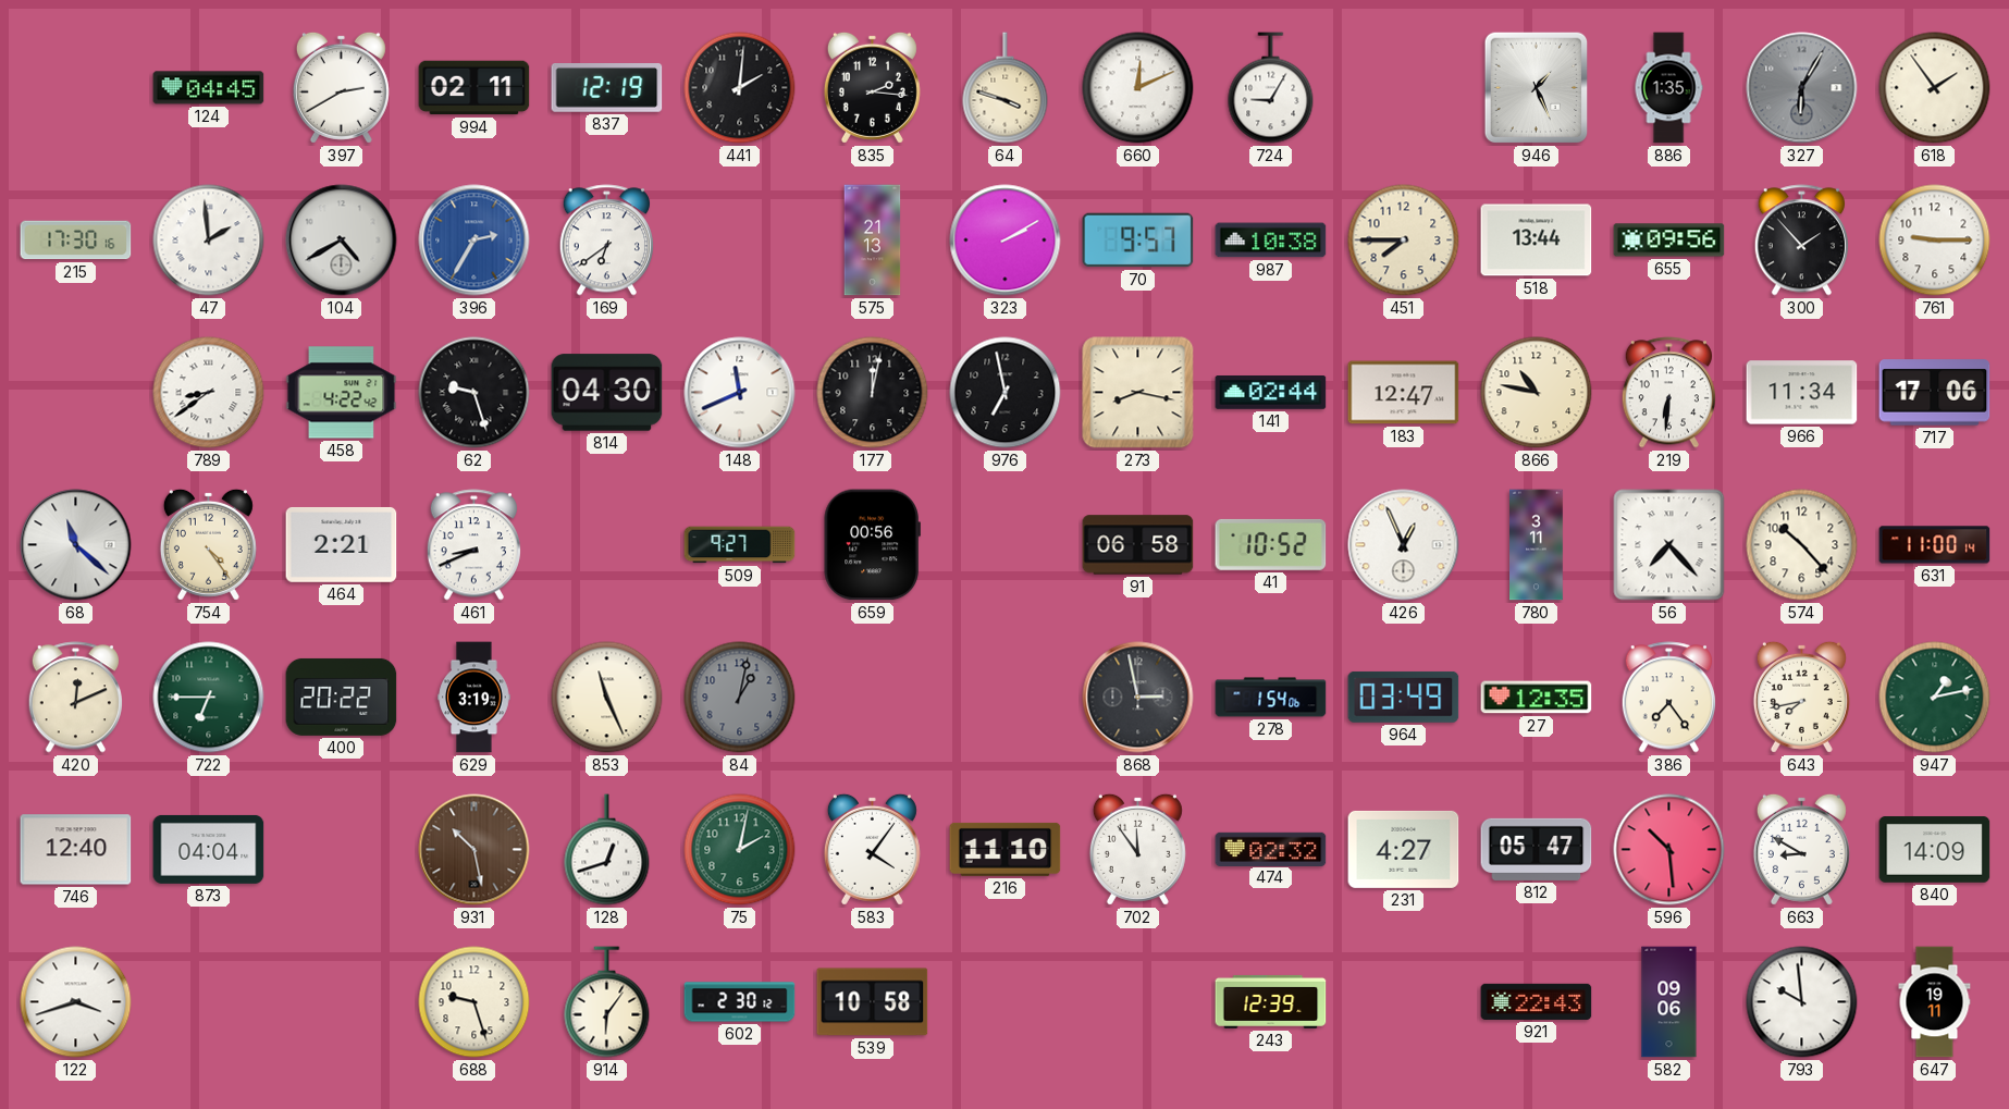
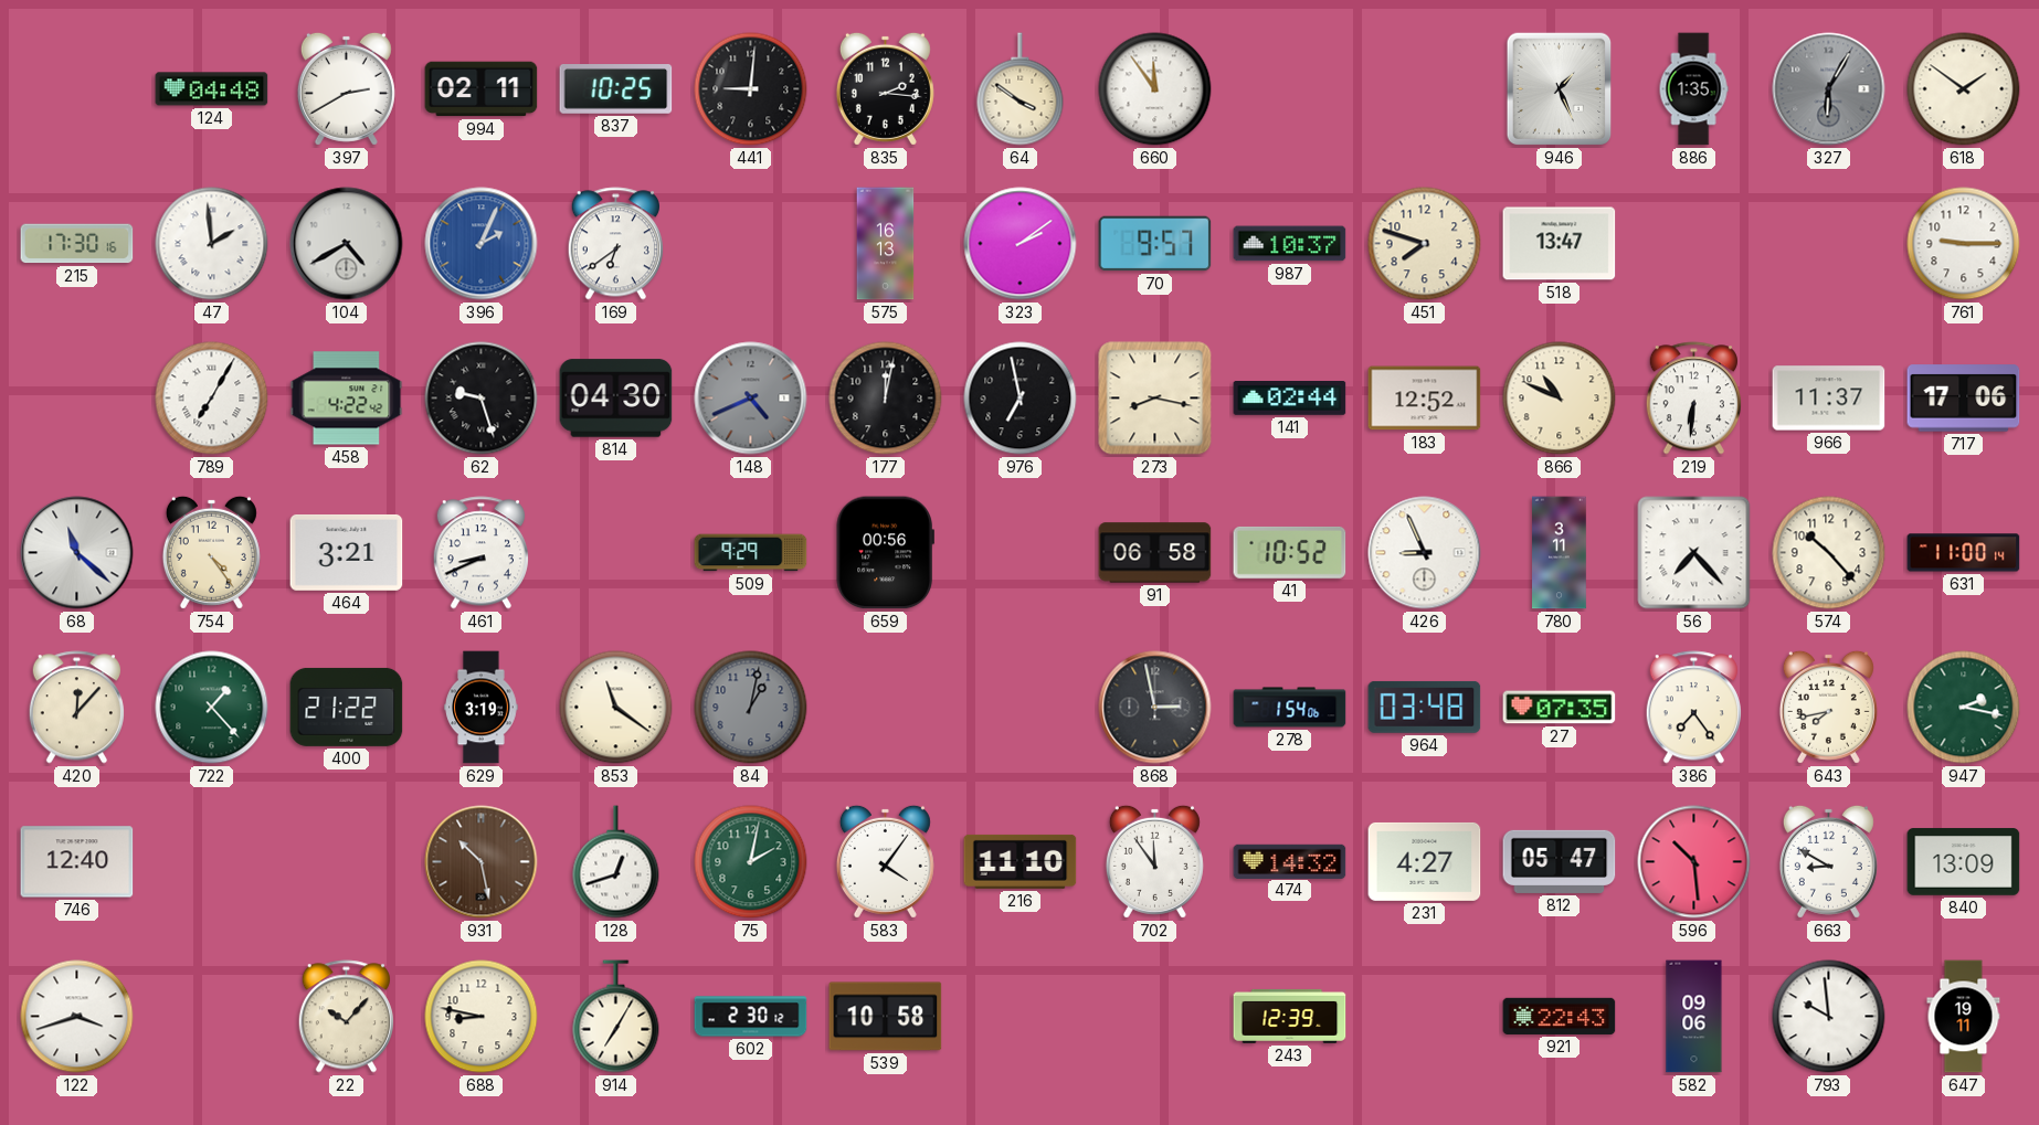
124: 04:45 -> 04:48 (212, 89)
837: 12:19 -> 10:25 (616, 89)
441: 2:01 -> 9:01 (751, 89)
64: 3:48 -> 3:51 (1021, 89)
660: 12:11 -> 11:54 (1155, 89)
724: 9:05 -> none (1271, 88)
618: 1:54 -> 1:51 (1964, 89)
396: 2:35 -> 2:04 (482, 244)
575: 21:13 -> 16:13 (886, 244)
323: 2:10 -> 2:09 (1021, 244)
987: 10:38 -> 10:37 (1290, 244)
451: 7:45 -> 7:48 (1425, 244)
518: 13:44 -> 13:47 (1560, 244)
655: 09:56 -> none (1669, 241)
300: 1:53 -> none (1801, 241)
789: 8:39 -> 7:05 (212, 399)
148: 11:41 -> 4:41 (751, 399)
148 dial: white -> grey (751, 399)
183: 12:47 -> 12:52 (1425, 399)
866: 10:47 -> 10:49 (1560, 399)
966: 11:34 -> 11:37 (1829, 399)
464: 2:21 -> 3:21 (347, 552)
509: 9:27 -> 9:29 (751, 553)
426: 12:56 -> 8:56 (1425, 553)
420: 12:11 -> 12:07 (76, 708)
722: 6:45 -> 1:23 (212, 708)
400: 20:22 -> 21:22 (347, 707)
853: 11:26 -> 11:21 (616, 708)
964: 03:49 -> 03:48 (1425, 707)
27: 12:35 -> 07:35 (1560, 708)
947: 1:13 -> 2:17 (1964, 708)
873: 04:04 -> none (209, 849)
474: 02:32 -> 14:32 (1290, 861)
840: 14:09 -> 13:09 (1964, 862)
22: none -> 10:07 (346, 1017)
688: 9:27 -> 8:47 (482, 1017)
914: 6:06 -> 7:05 (616, 1017)
